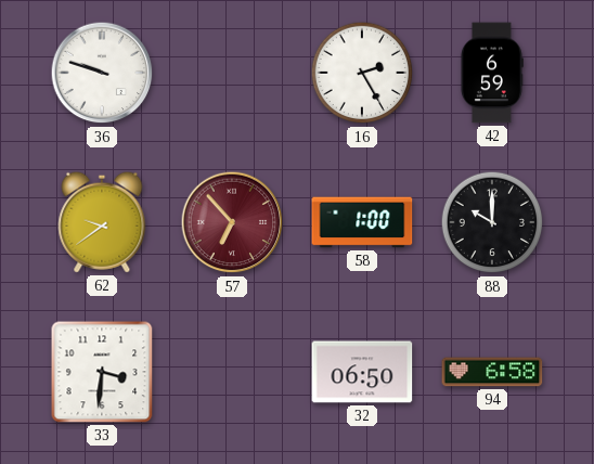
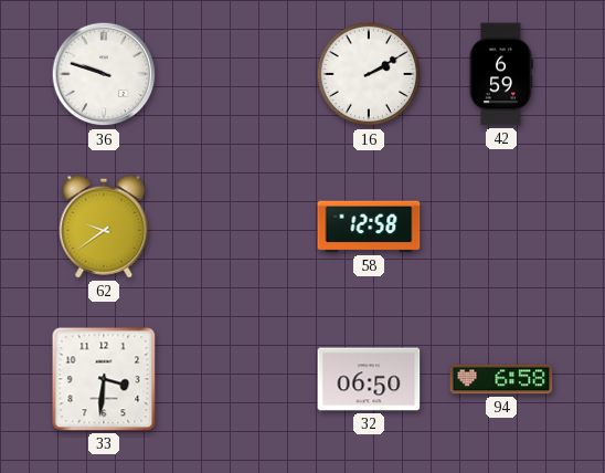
16: 2:25 -> 2:10 (369, 74)
57: 6:53 -> none (232, 222)
58: 1:00 -> 12:58 (369, 227)
88: 10:00 -> none (492, 222)
